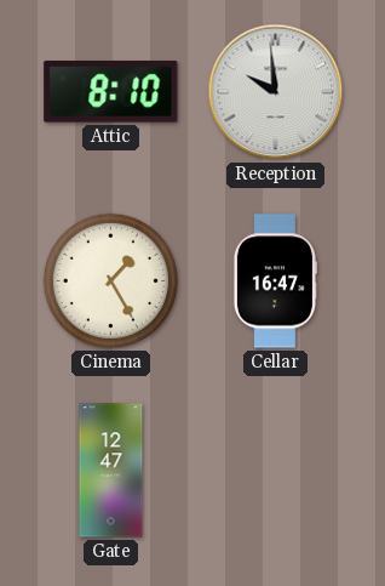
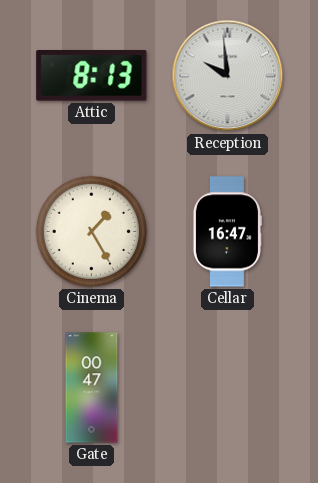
Attic: 8:10 -> 8:13 (92, 76)
Gate: 12:47 -> 00:47 (92, 388)
